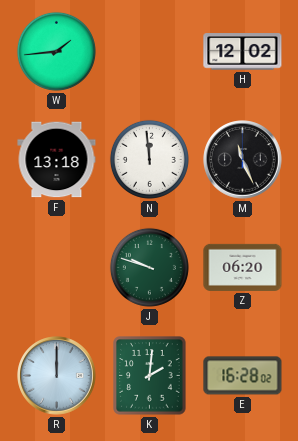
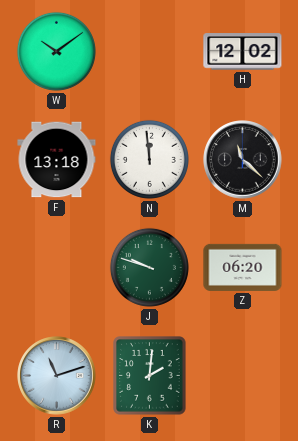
W: 1:44 -> 10:09 (56, 51)
M: 11:26 -> 11:22 (243, 160)
R: 12:00 -> 11:12 (57, 376)
E: 16:28 -> none (243, 376)
